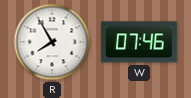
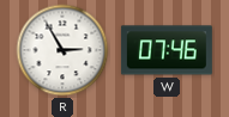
R: 7:55 -> 2:55 (62, 50)
